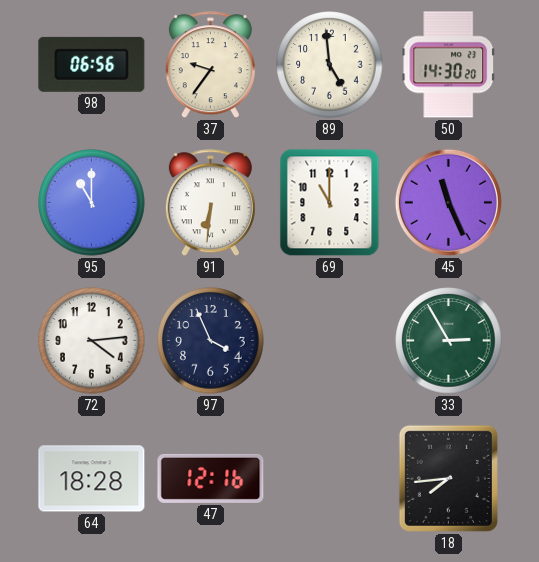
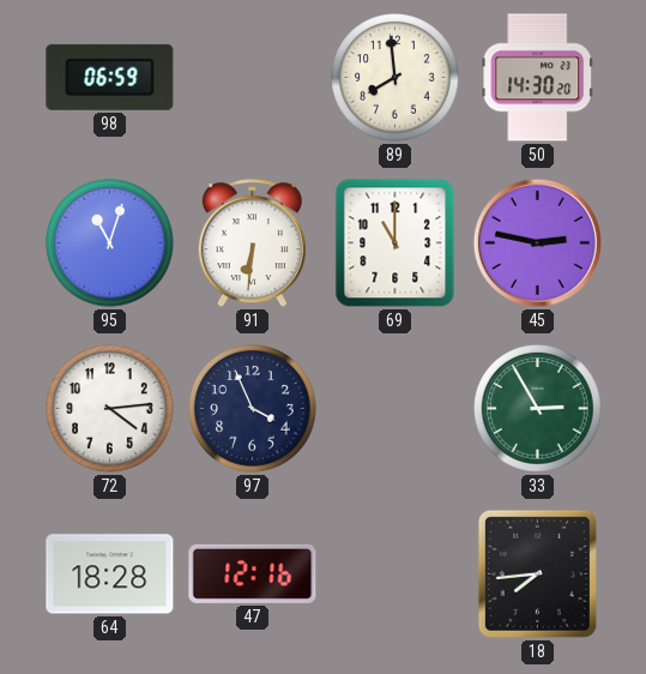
98: 06:56 -> 06:59 (110, 77)
37: 9:36 -> none (210, 65)
89: 4:59 -> 7:59 (396, 78)
95: 11:00 -> 11:03 (110, 243)
45: 11:26 -> 2:47 (537, 242)
